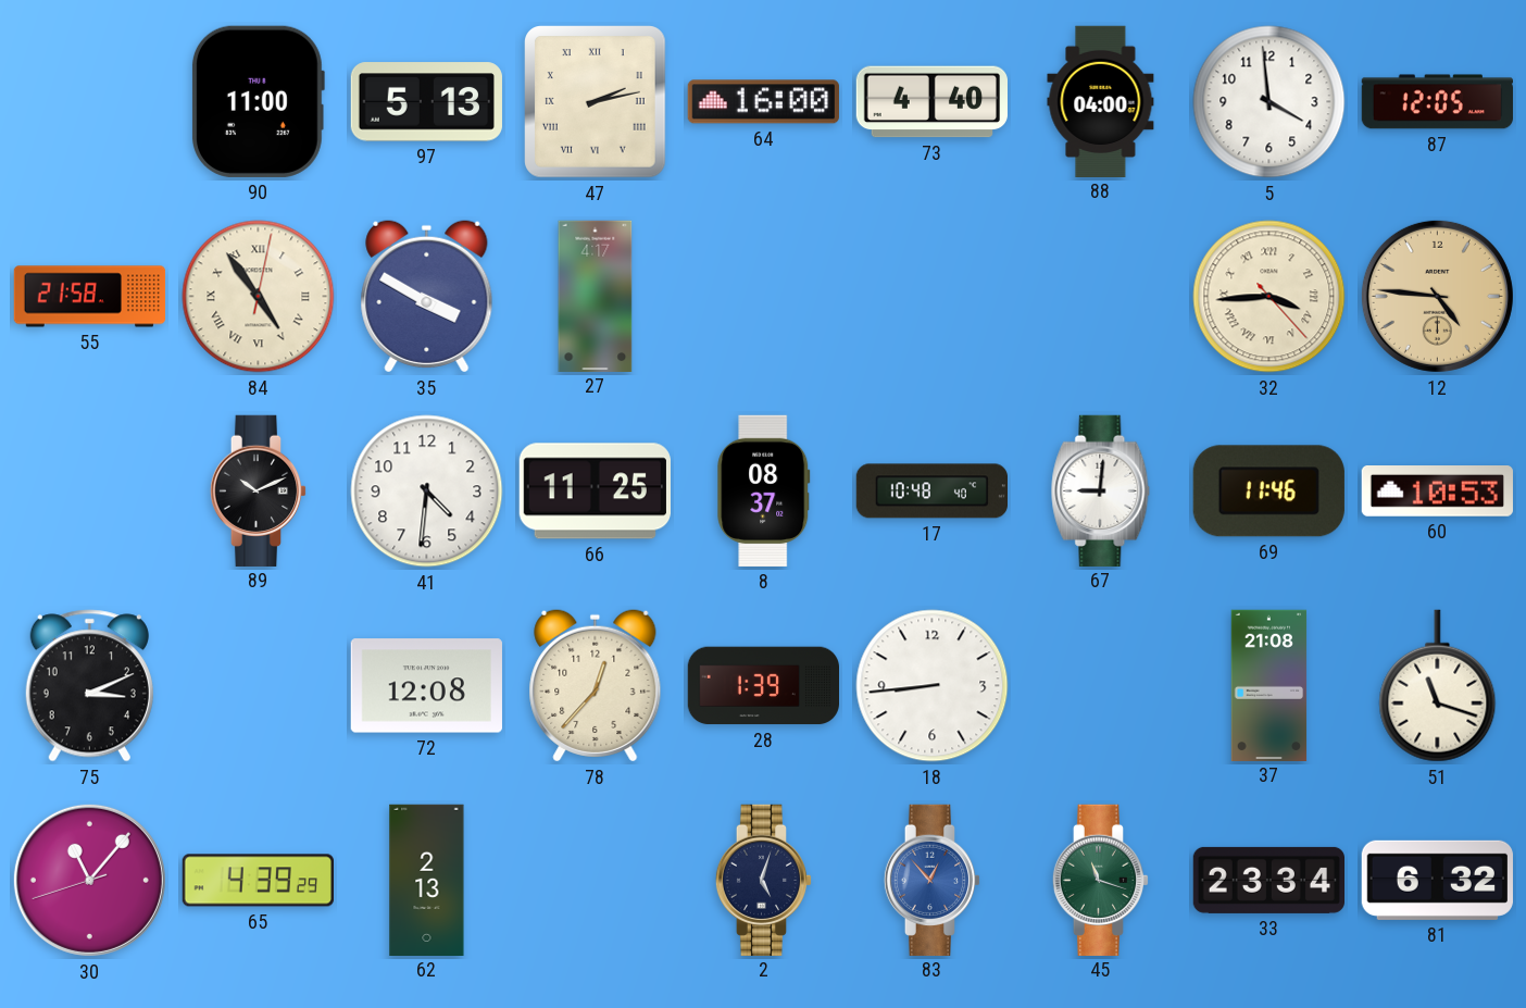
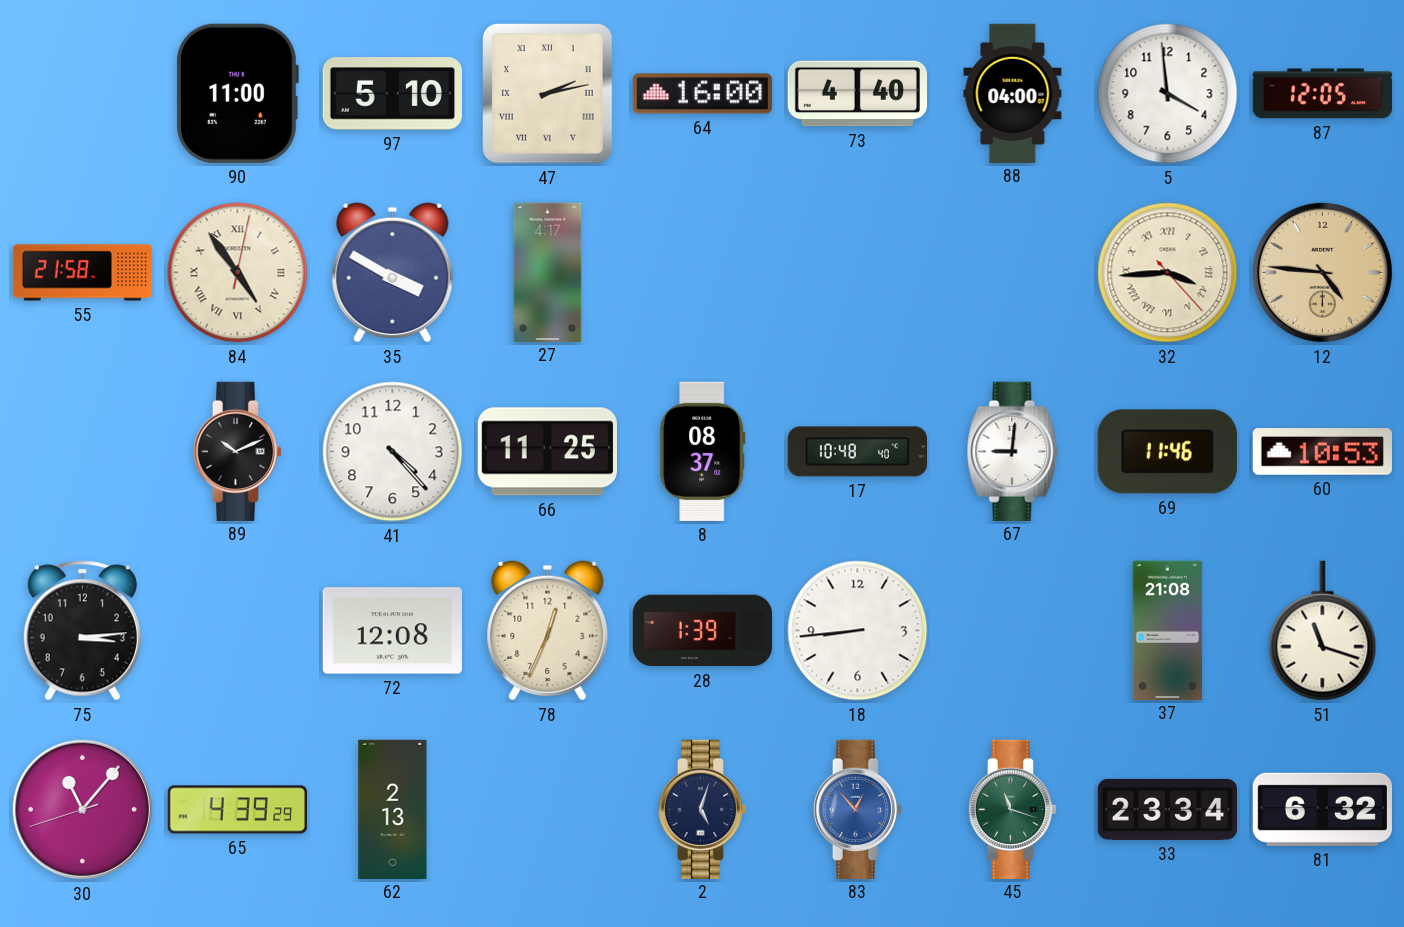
97: 5:13 -> 5:10 (392, 94)
41: 4:31 -> 4:23 (393, 452)
75: 3:11 -> 3:14 (82, 631)
78: 12:37 -> 12:34 (548, 631)
